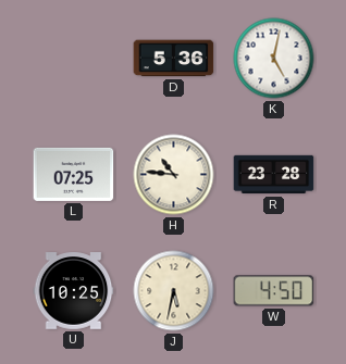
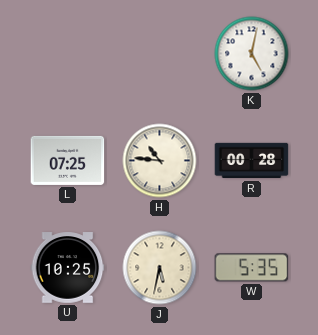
D: 5:36 -> none (174, 59)
R: 23:28 -> 00:28 (252, 161)
W: 4:50 -> 5:35 (252, 268)
